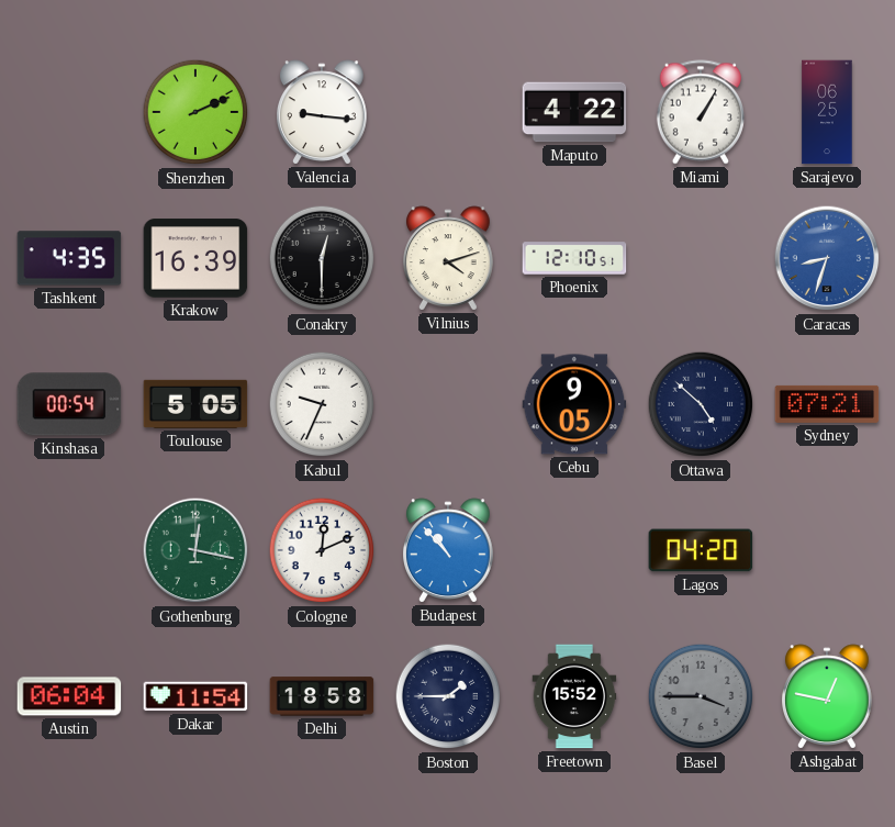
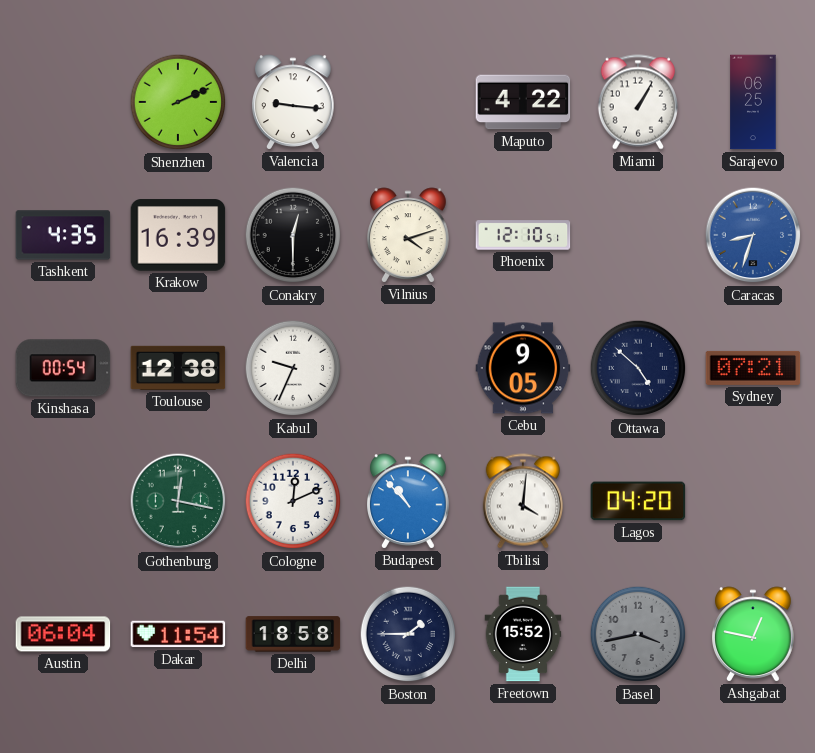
Toulouse: 5:05 -> 12:38 (178, 368)
Tbilisi: none -> 4:01 (523, 501)
Basel: 3:45 -> 3:43 (638, 634)
